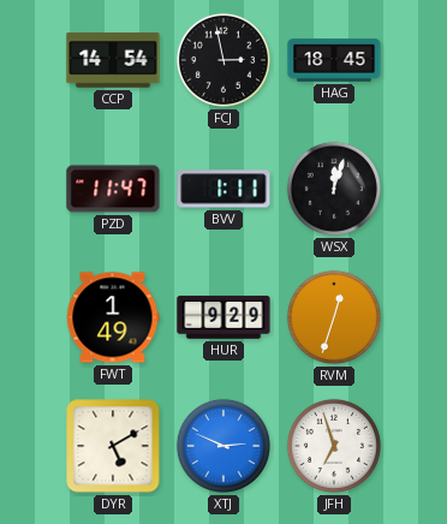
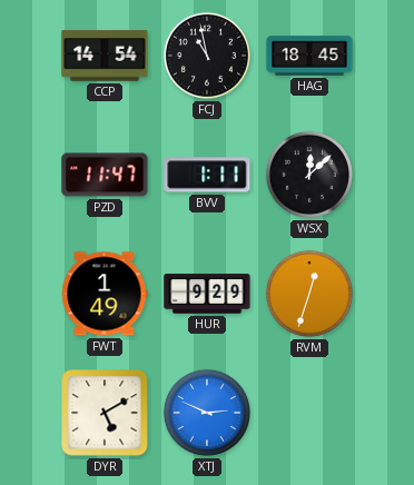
FCJ: 2:58 -> 10:58 (207, 56)
WSX: 12:03 -> 12:08 (309, 175)
JFH: 6:57 -> none (334, 446)
